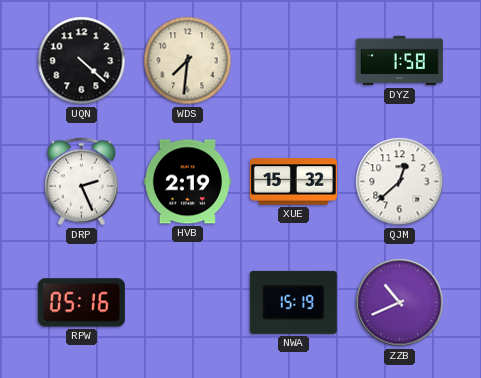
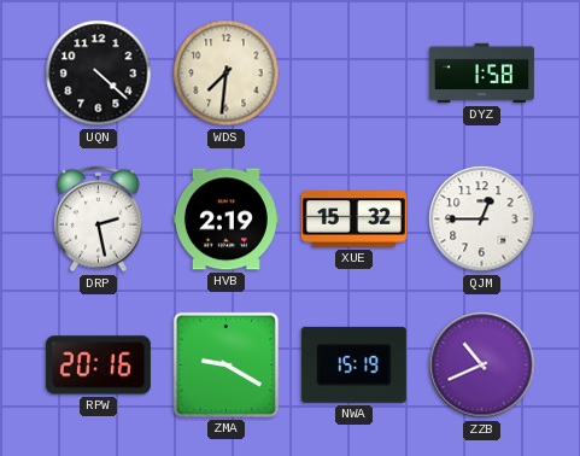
DRP: 2:26 -> 2:28 (98, 220)
QJM: 12:38 -> 12:45 (482, 220)
RPW: 05:16 -> 20:16 (98, 366)
ZMA: none -> 9:20 (225, 364)
